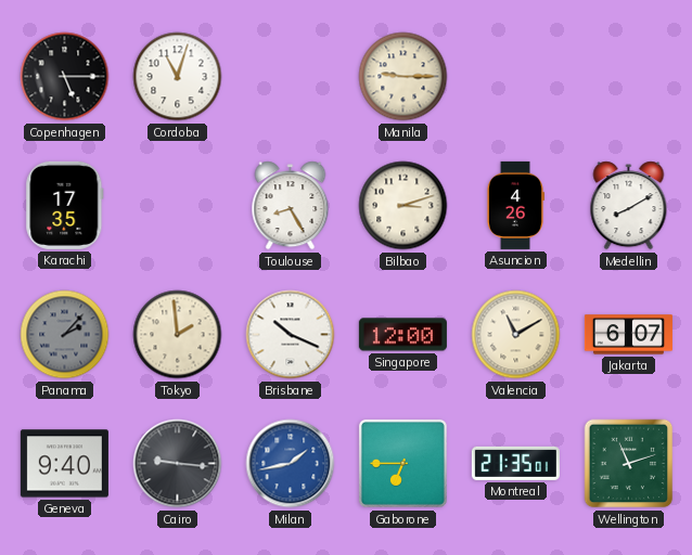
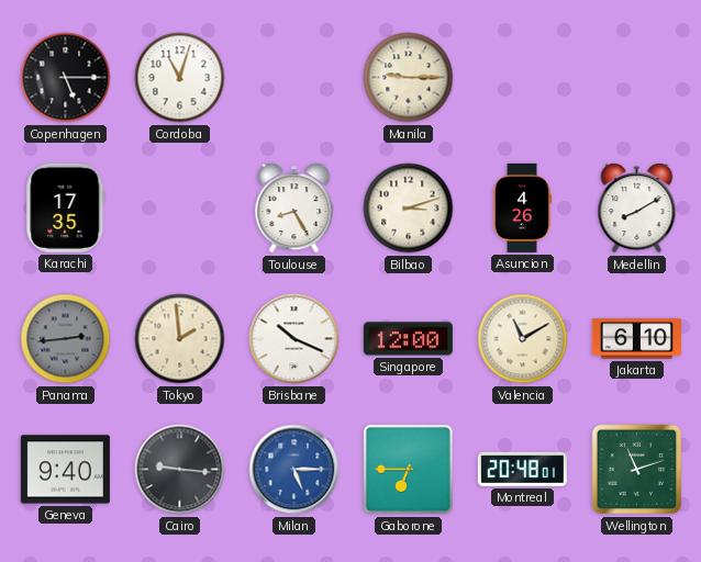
Panama: 2:07 -> 2:44 (66, 339)
Jakarta: 6:07 -> 6:10 (636, 339)
Milan: 1:43 -> 5:15 (294, 470)
Montreal: 21:35 -> 20:48 (522, 469)
